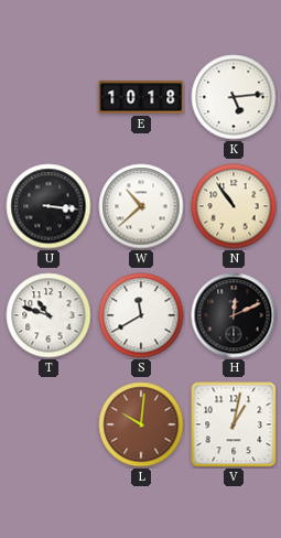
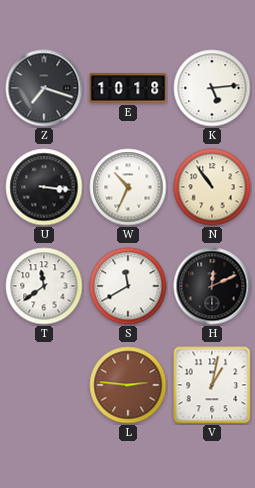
Z: none -> 7:18 (44, 88)
W: 10:38 -> 10:34 (128, 187)
T: 10:48 -> 11:39 (44, 286)
L: 10:01 -> 2:46 (128, 385)
